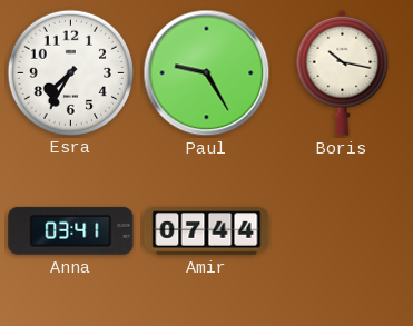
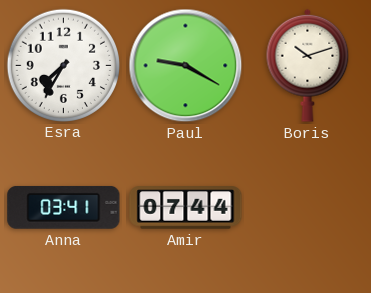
Paul: 9:25 -> 9:20 (186, 66)
Boris: 10:17 -> 10:12 (308, 65)
